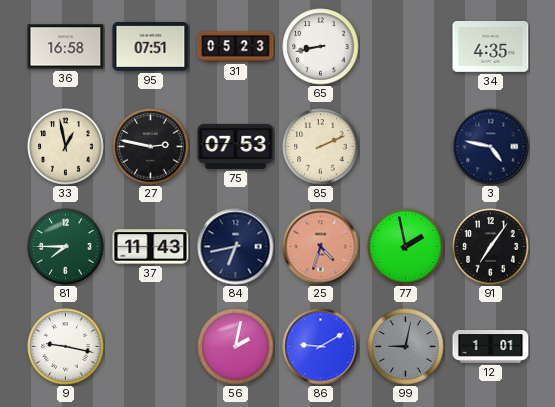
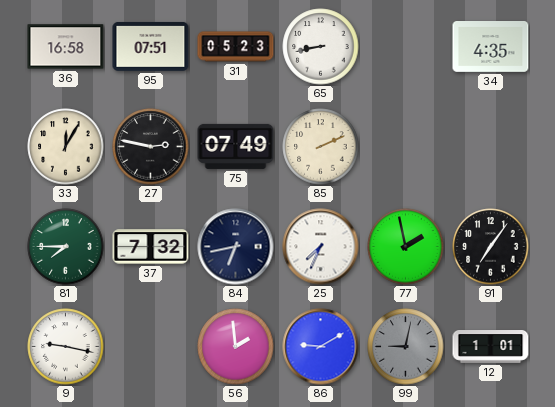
33: 12:58 -> 12:05 (66, 147)
75: 07:53 -> 07:49 (236, 146)
3: 4:47 -> none (491, 147)
37: 11:43 -> 7:32 (151, 247)
25: 4:33 -> 7:34 (321, 247)
25 dial: salmon -> white (321, 247)
56: 2:02 -> 1:59 (236, 347)
